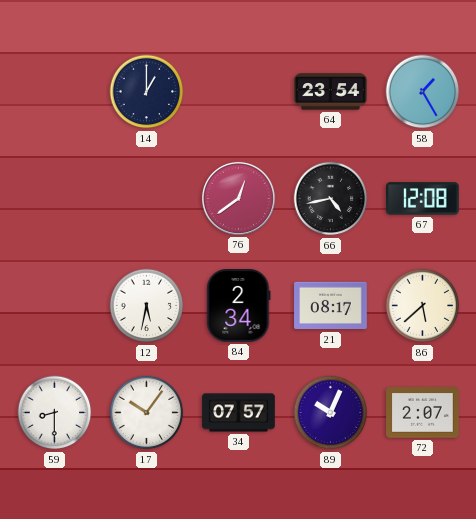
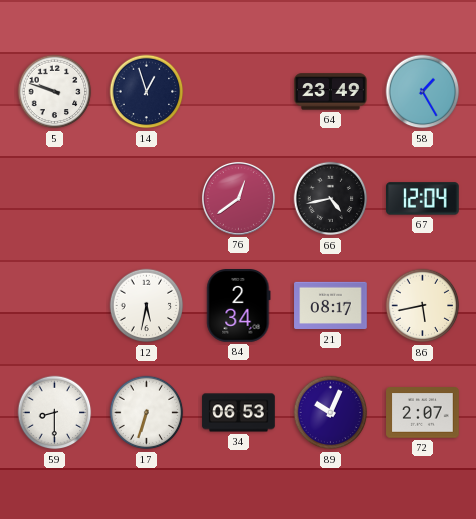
5: none -> 9:48 (55, 92)
14: 1:00 -> 12:57 (147, 92)
64: 23:54 -> 23:49 (331, 92)
67: 12:08 -> 12:04 (423, 199)
86: 5:38 -> 5:43 (423, 306)
17: 10:06 -> 6:33 (147, 413)
34: 07:57 -> 06:53 (239, 413)
